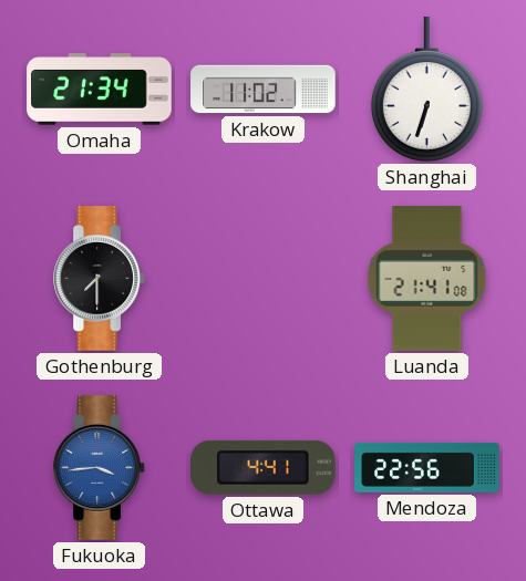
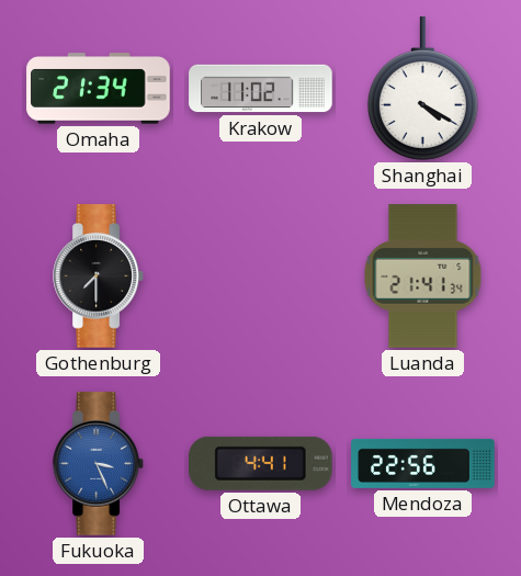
Shanghai: 6:33 -> 4:20 (422, 89)
Luanda: 21:41:08 -> 21:41:34 (423, 276)
Fukuoka: 3:44 -> 3:26 (99, 464)
